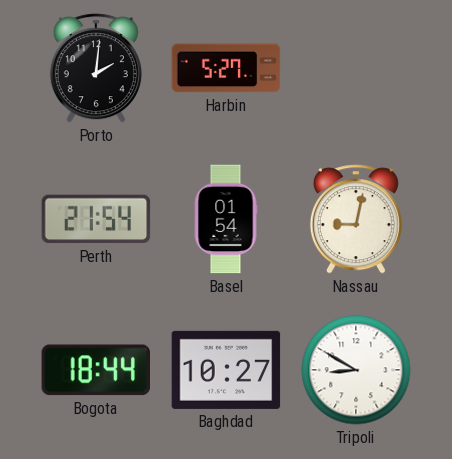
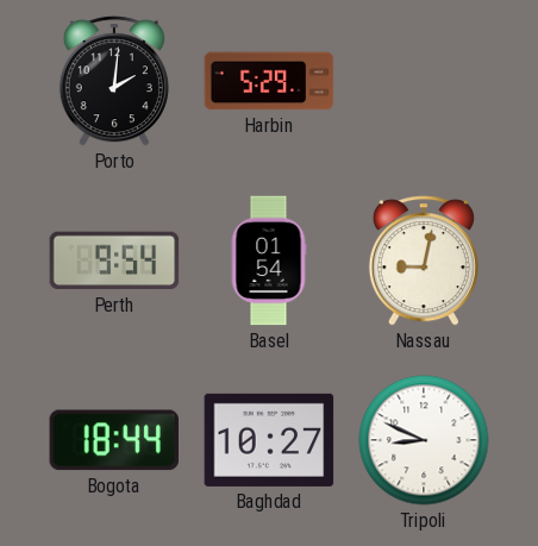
Harbin: 5:27 -> 5:29 (269, 81)
Perth: 21:54 -> 9:54 (114, 261)
Tripoli: 8:50 -> 8:49 (424, 440)
